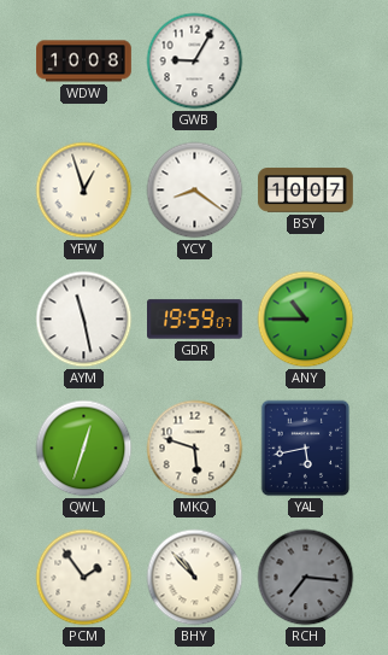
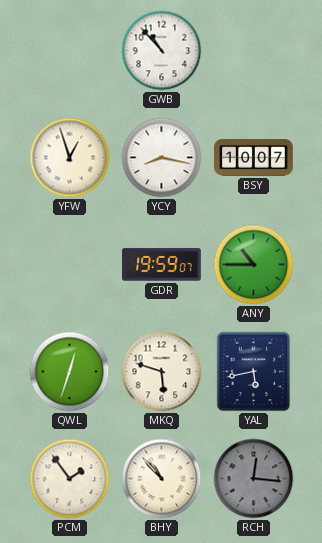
WDW: 10:08 -> none (84, 62)
GWB: 9:05 -> 10:53 (162, 51)
YCY: 8:21 -> 8:17 (162, 158)
AYM: 11:28 -> none (84, 320)
RCH: 7:16 -> 12:16 (254, 479)
